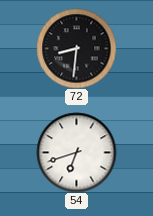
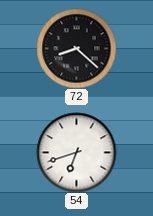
72: 8:31 -> 8:22 (76, 48)
